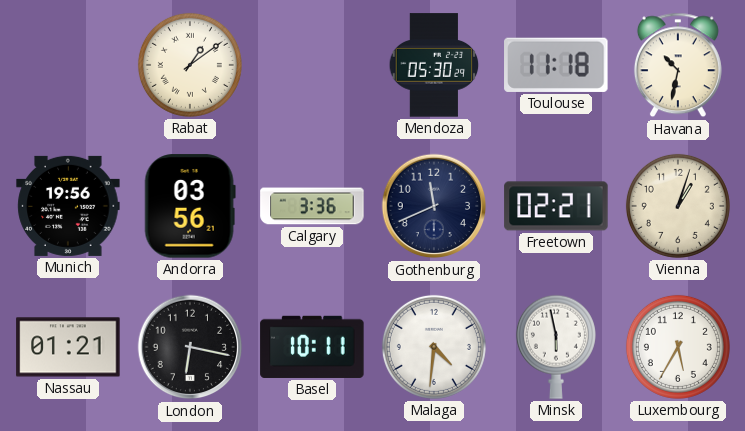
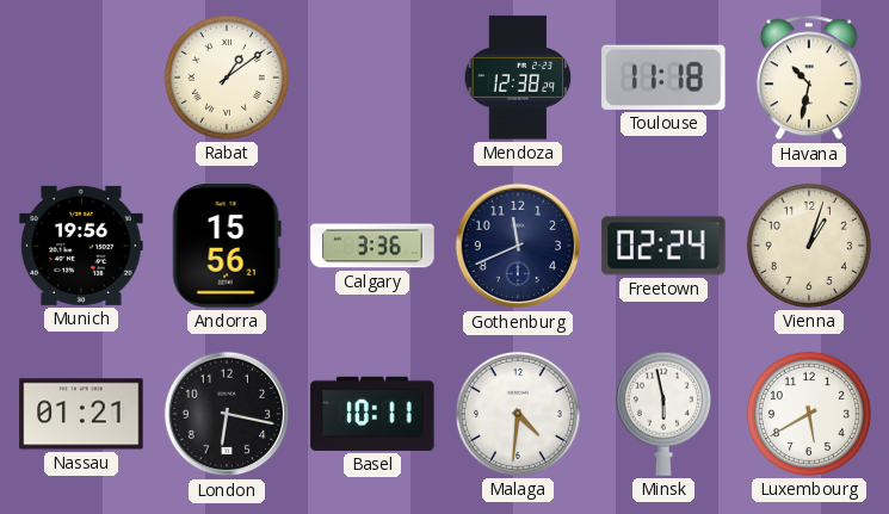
Mendoza: 05:30 -> 12:38 (518, 78)
Andorra: 03:56 -> 15:56 (227, 246)
Freetown: 02:21 -> 02:24 (663, 246)
Luxembourg: 5:35 -> 5:40 (809, 414)
